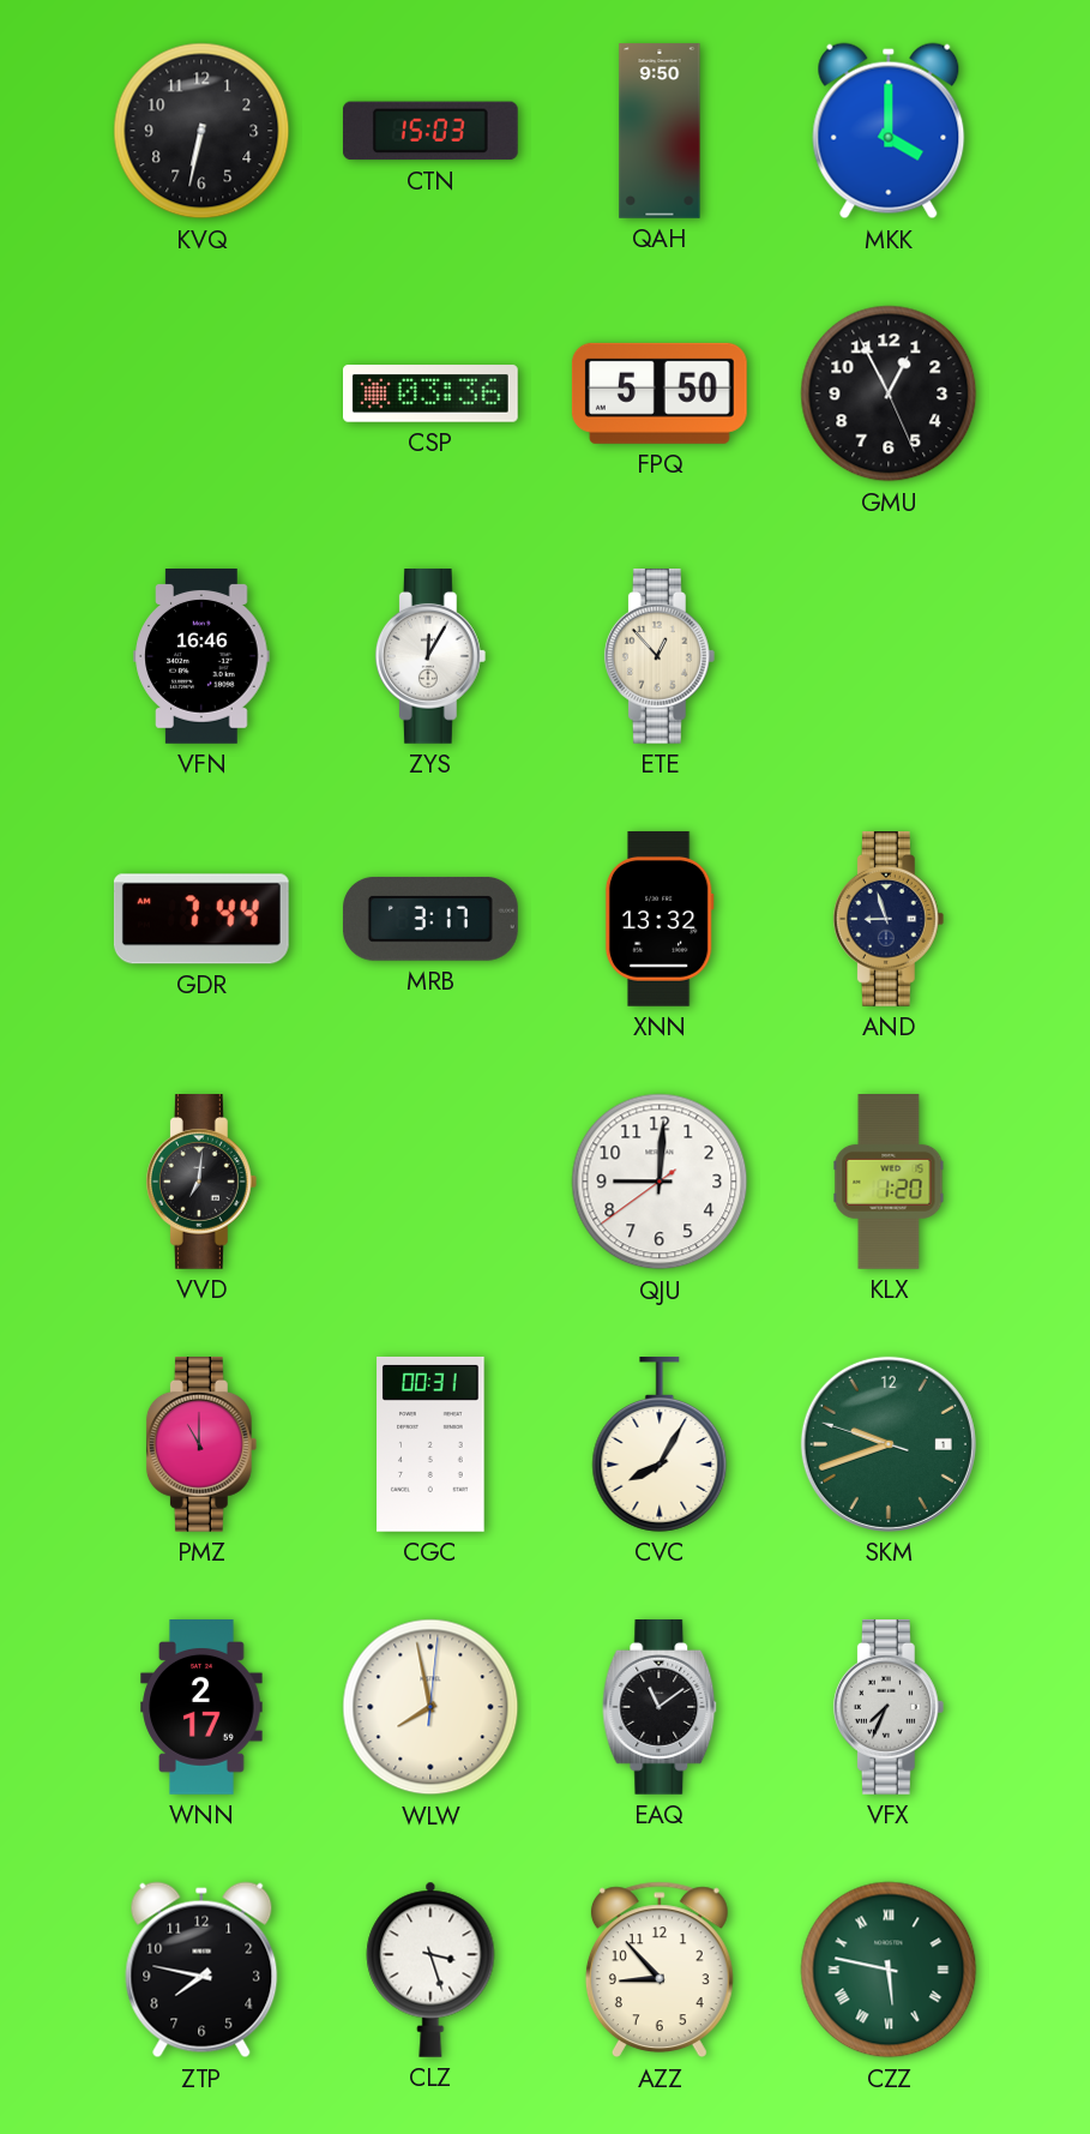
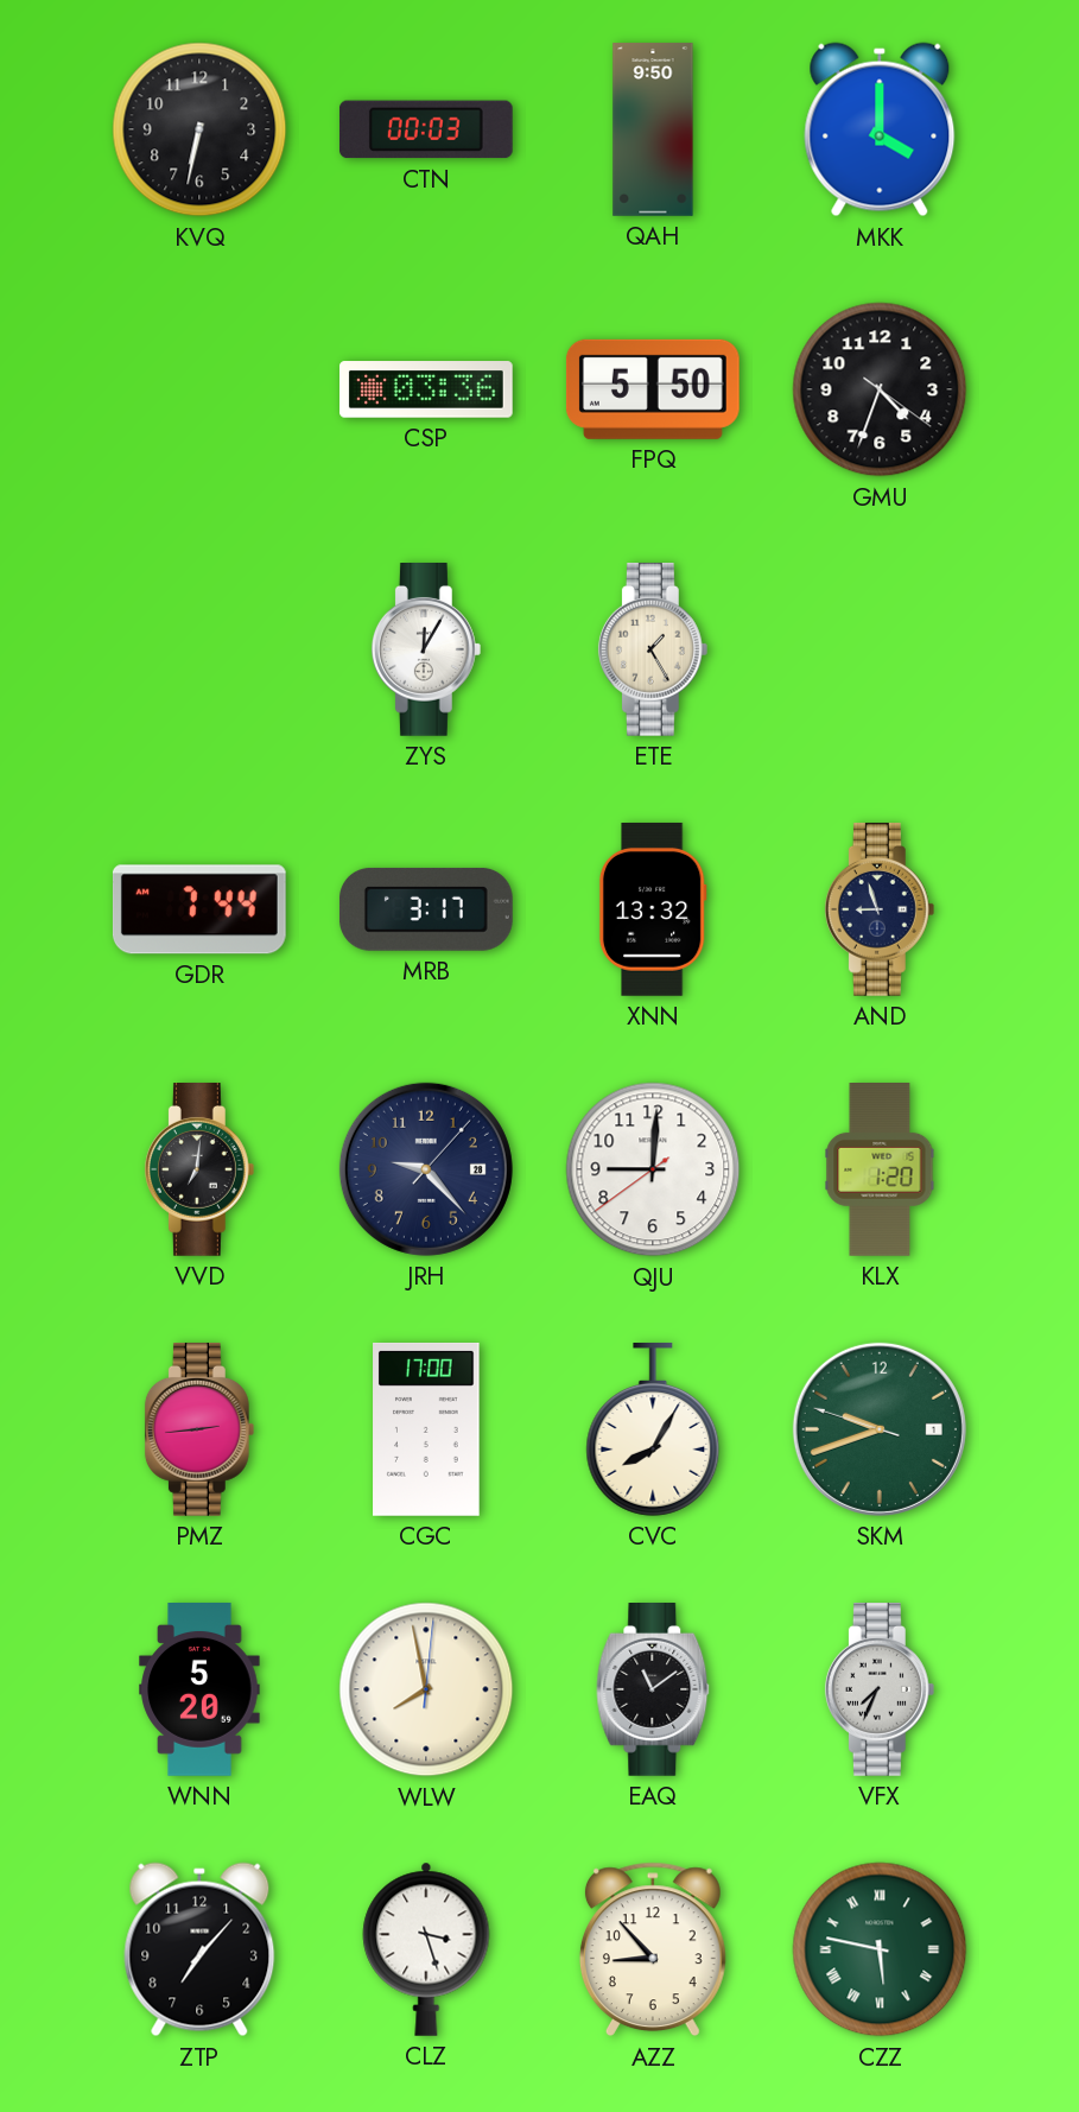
CTN: 15:03 -> 00:03 (426, 129)
GMU: 12:55 -> 4:33 (880, 389)
VFN: 16:46 -> none (201, 657)
ETE: 12:53 -> 1:25 (653, 651)
JRH: none -> 9:23 (426, 1169)
PMZ: 11:00 -> 2:44 (199, 1431)
CGC: 00:31 -> 17:00 (426, 1429)
WNN: 2:17 -> 5:20 (199, 1691)
ZTP: 7:47 -> 7:07 (199, 1949)
